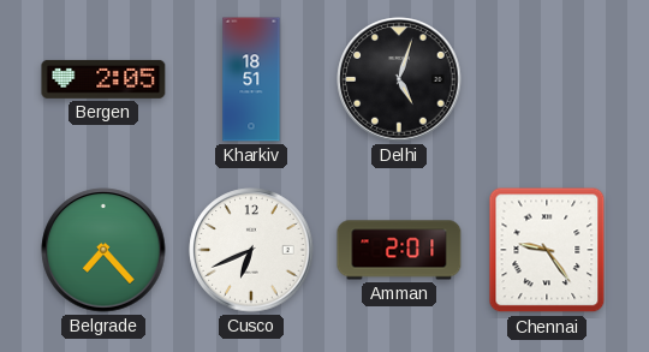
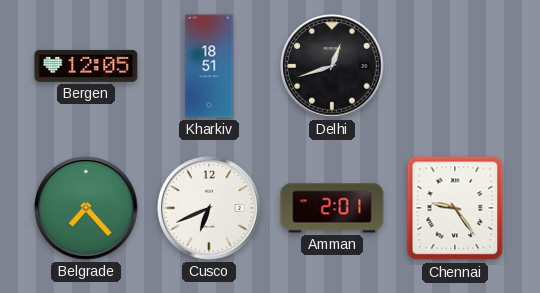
Bergen: 2:05 -> 12:05 (86, 66)
Delhi: 5:03 -> 12:42 (332, 66)
